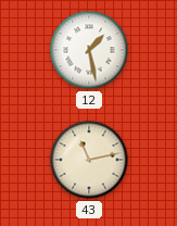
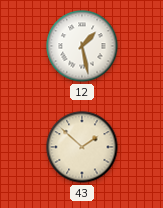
43: 11:13 -> 1:52 (82, 147)
